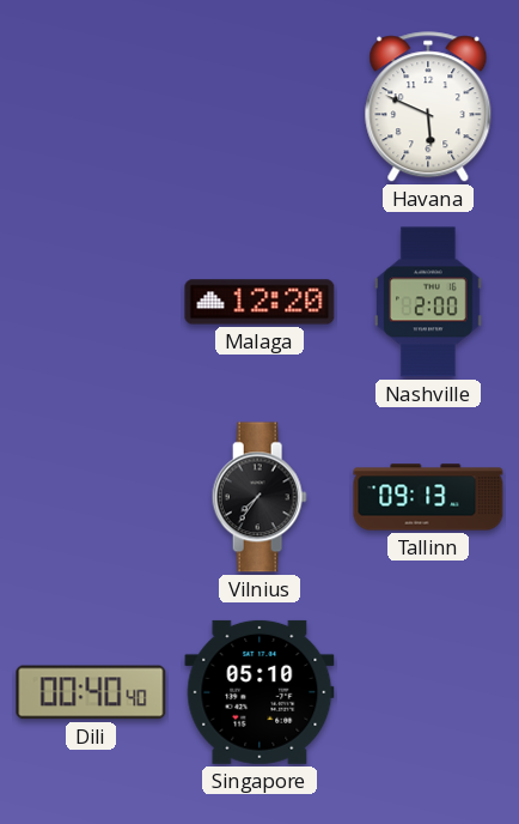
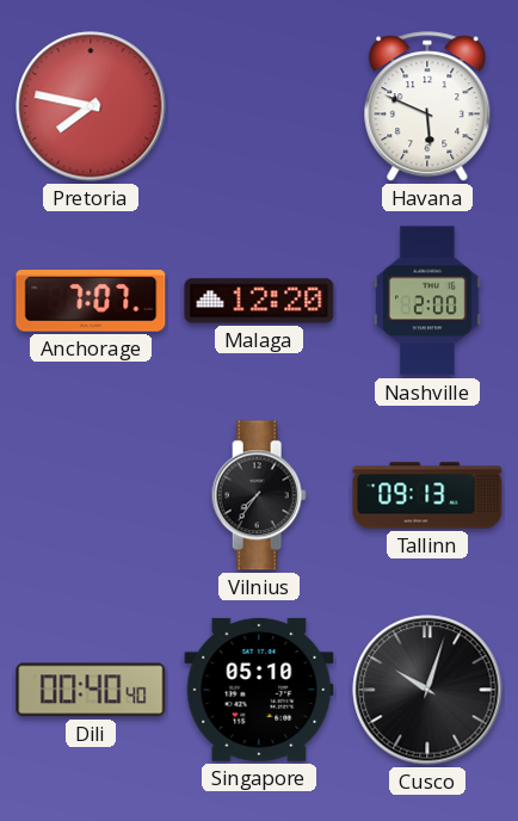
Pretoria: none -> 7:47 (91, 106)
Anchorage: none -> 7:07 (91, 302)
Cusco: none -> 10:03 (427, 690)
